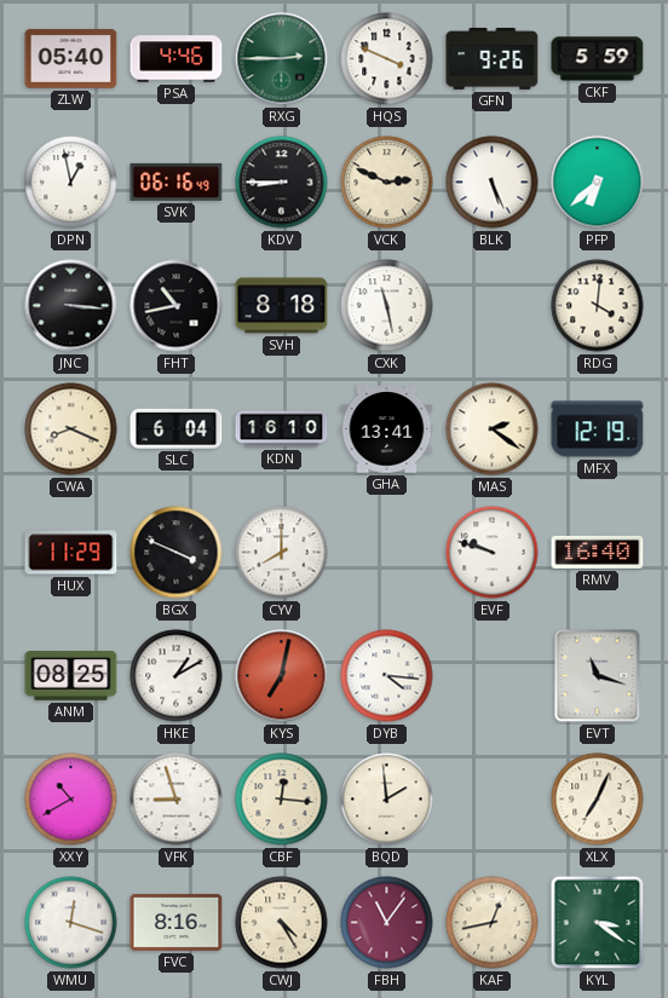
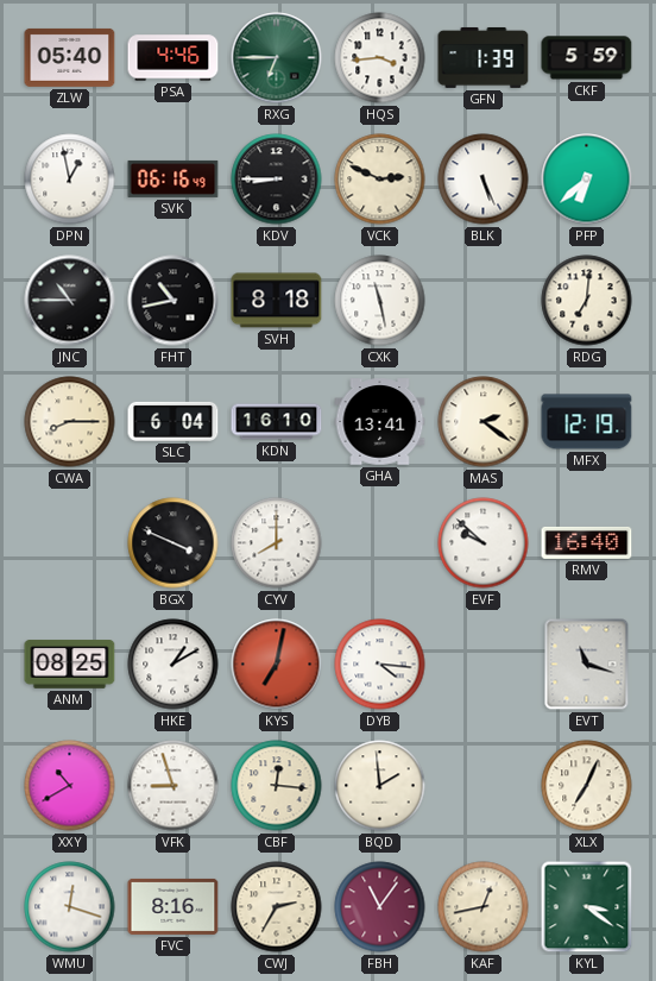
RXG: 2:45 -> 6:45 (277, 58)
HQS: 3:49 -> 3:44 (380, 58)
GFN: 9:26 -> 1:39 (484, 57)
JNC: 3:16 -> 10:45 (70, 301)
RDG: 4:01 -> 7:01 (587, 301)
CWA: 8:19 -> 8:15 (70, 422)
HUX: 11:29 -> none (71, 553)
EVF: 9:48 -> 9:52 (484, 543)
CWJ: 4:25 -> 2:35 (277, 907)
